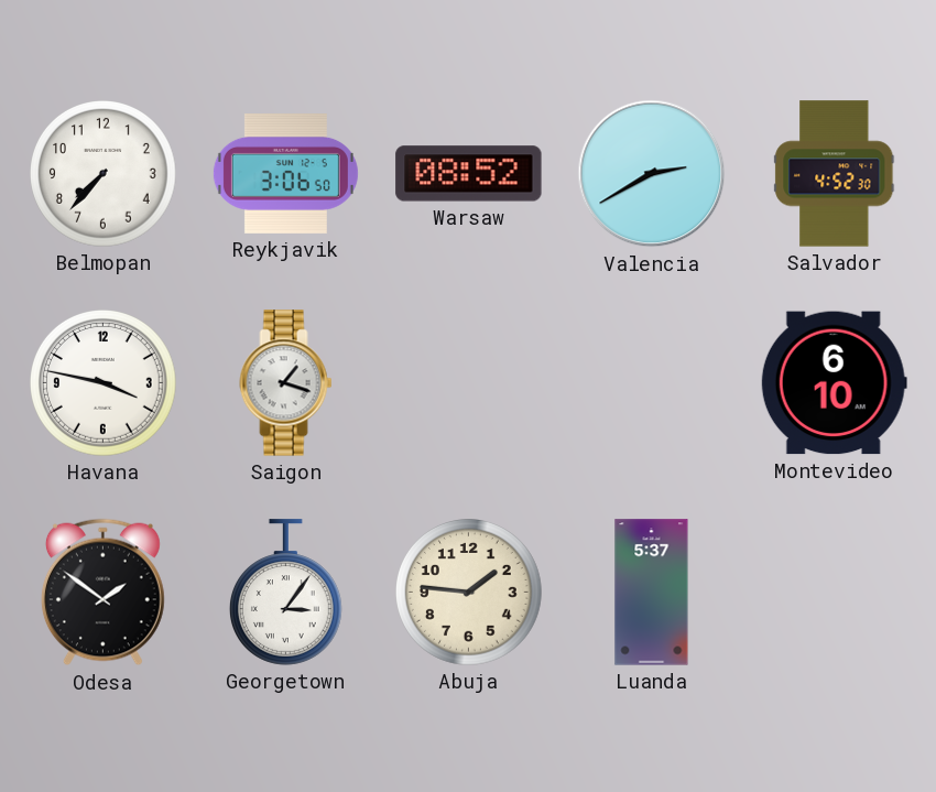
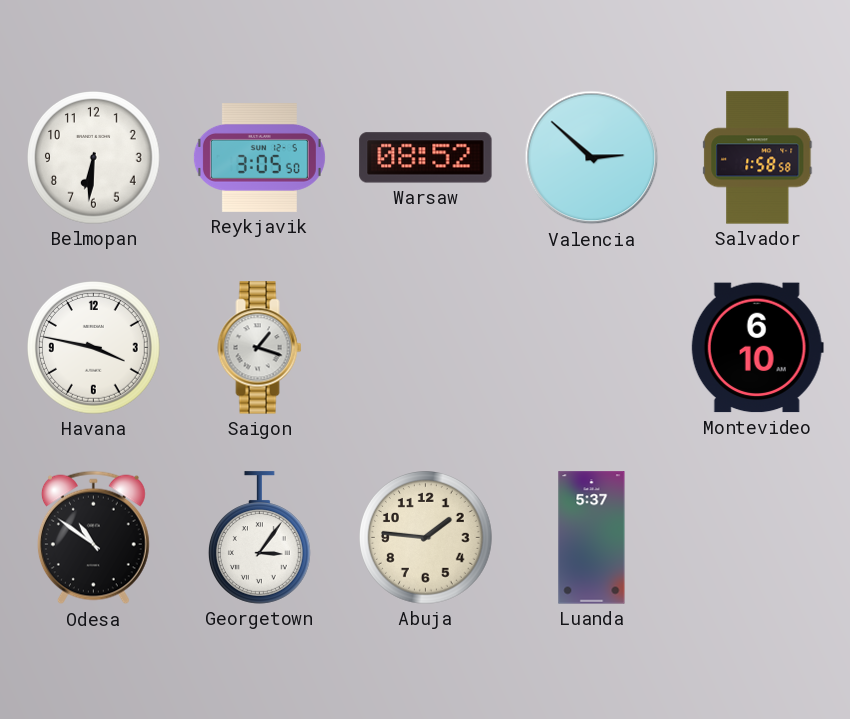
Belmopan: 7:37 -> 6:31 (94, 158)
Reykjavik: 3:06 -> 3:05 (259, 158)
Valencia: 2:40 -> 2:52 (592, 158)
Salvador: 4:52 -> 1:58 (758, 158)
Odesa: 1:51 -> 10:51 (93, 538)
